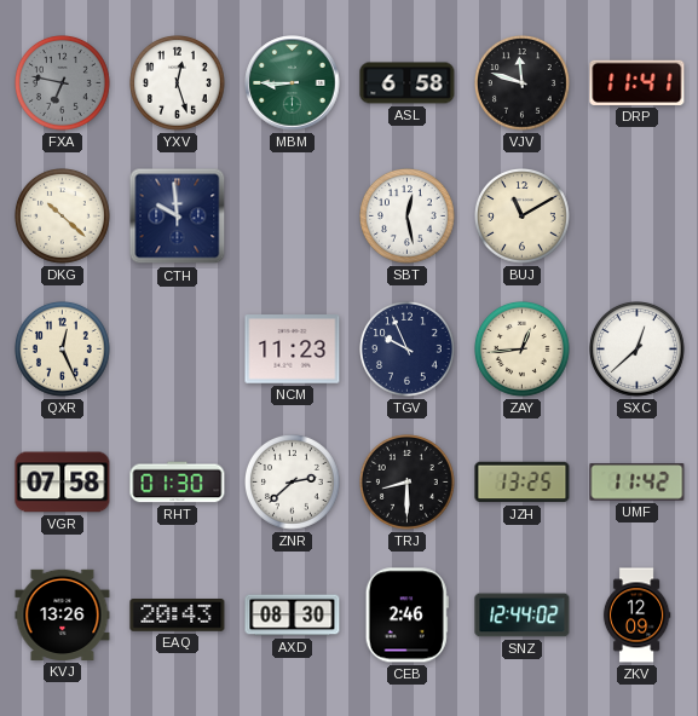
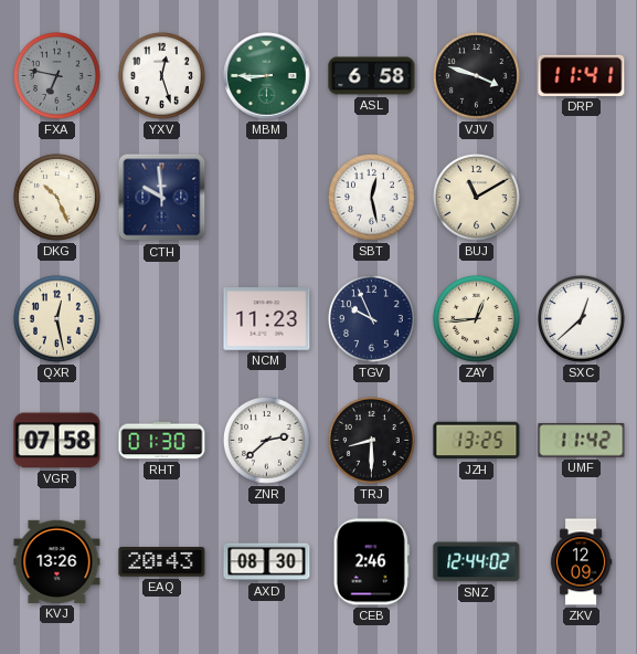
VJV: 11:48 -> 3:48 (477, 76)
DKG: 10:22 -> 10:26 (57, 198)
QXR: 12:26 -> 12:28 (57, 319)
